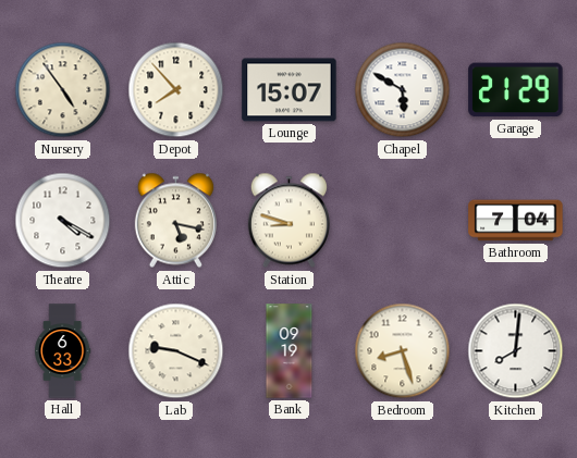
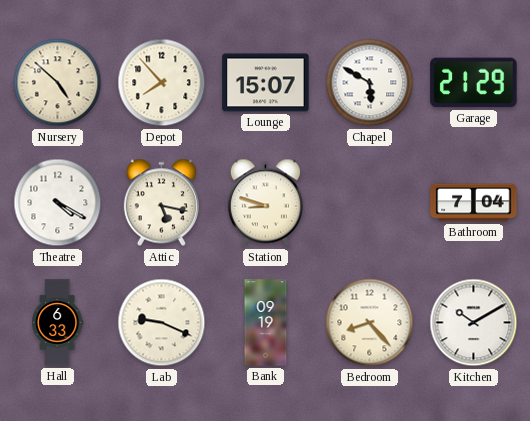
Nursery: 4:54 -> 4:52 (58, 83)
Bedroom: 8:27 -> 8:23 (370, 323)
Kitchen: 8:01 -> 10:10 (474, 323)
